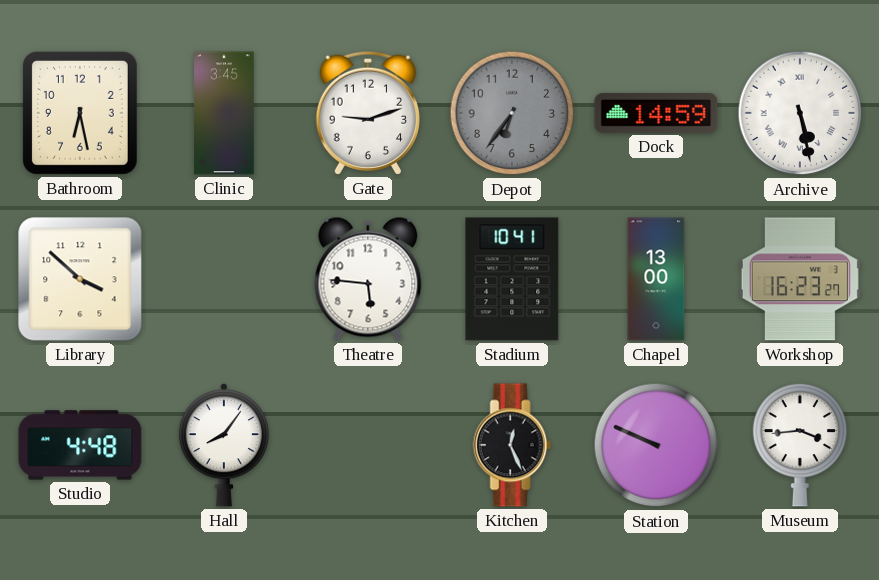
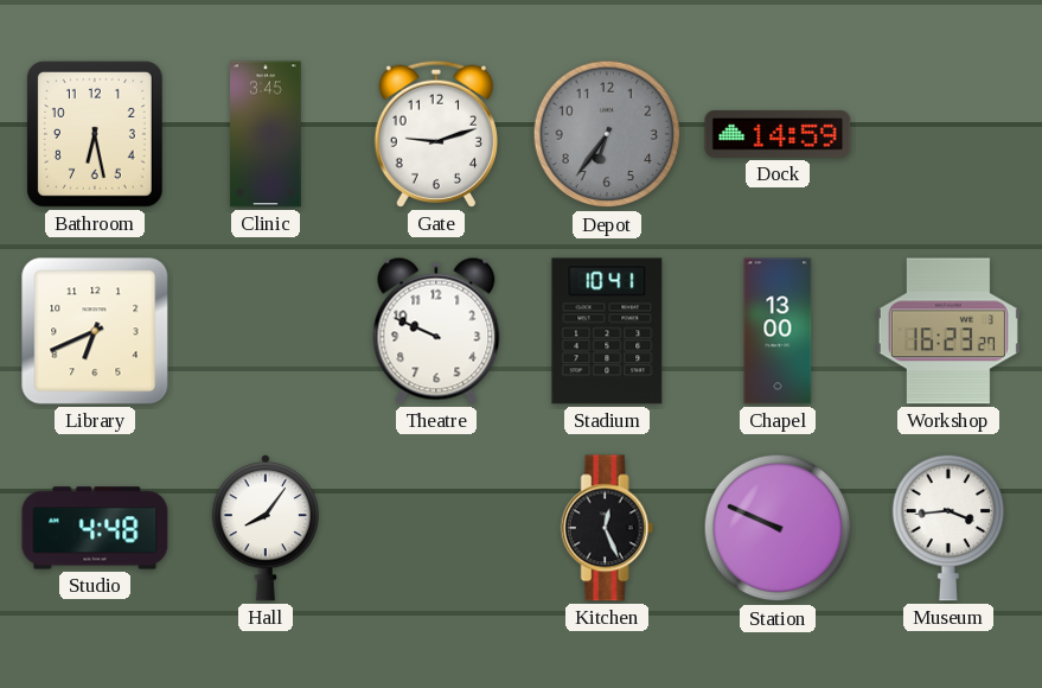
Archive: 5:28 -> none (800, 113)
Library: 3:52 -> 6:41 (95, 331)
Theatre: 5:46 -> 9:49 (436, 331)
